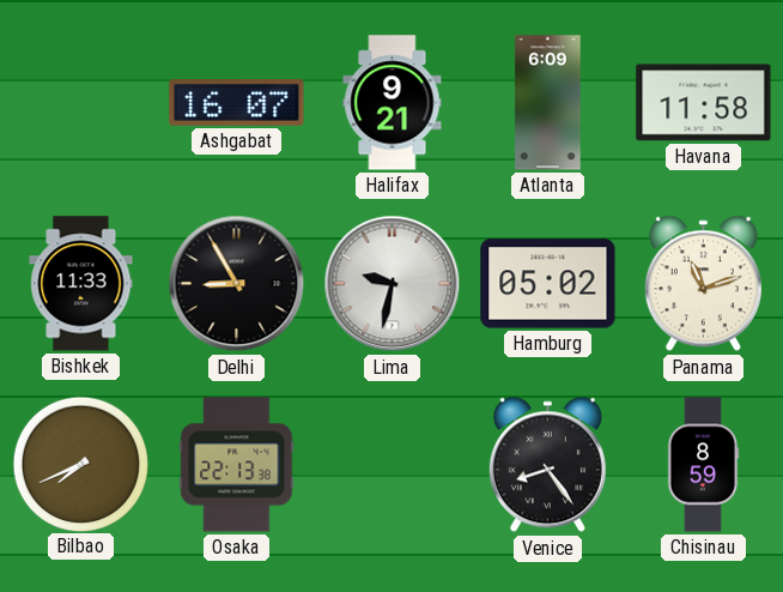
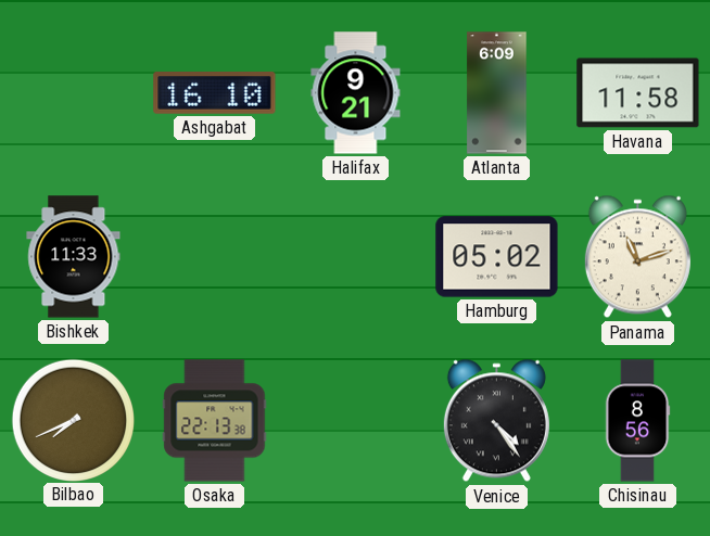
Ashgabat: 16:07 -> 16:10 (215, 93)
Delhi: 8:55 -> none (237, 284)
Lima: 9:32 -> none (393, 284)
Venice: 8:24 -> 4:24 (496, 421)
Chisinau: 8:59 -> 8:56 (637, 421)
